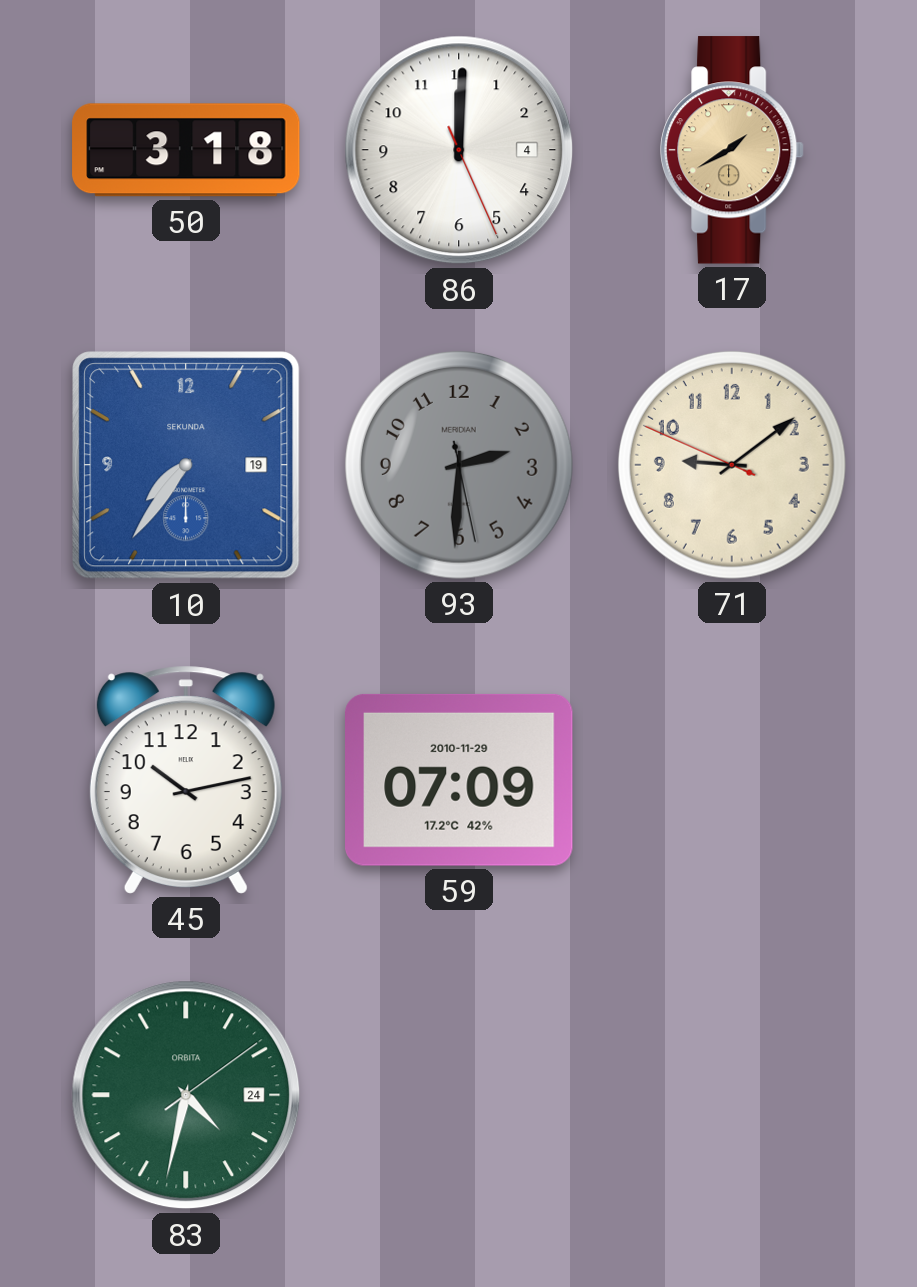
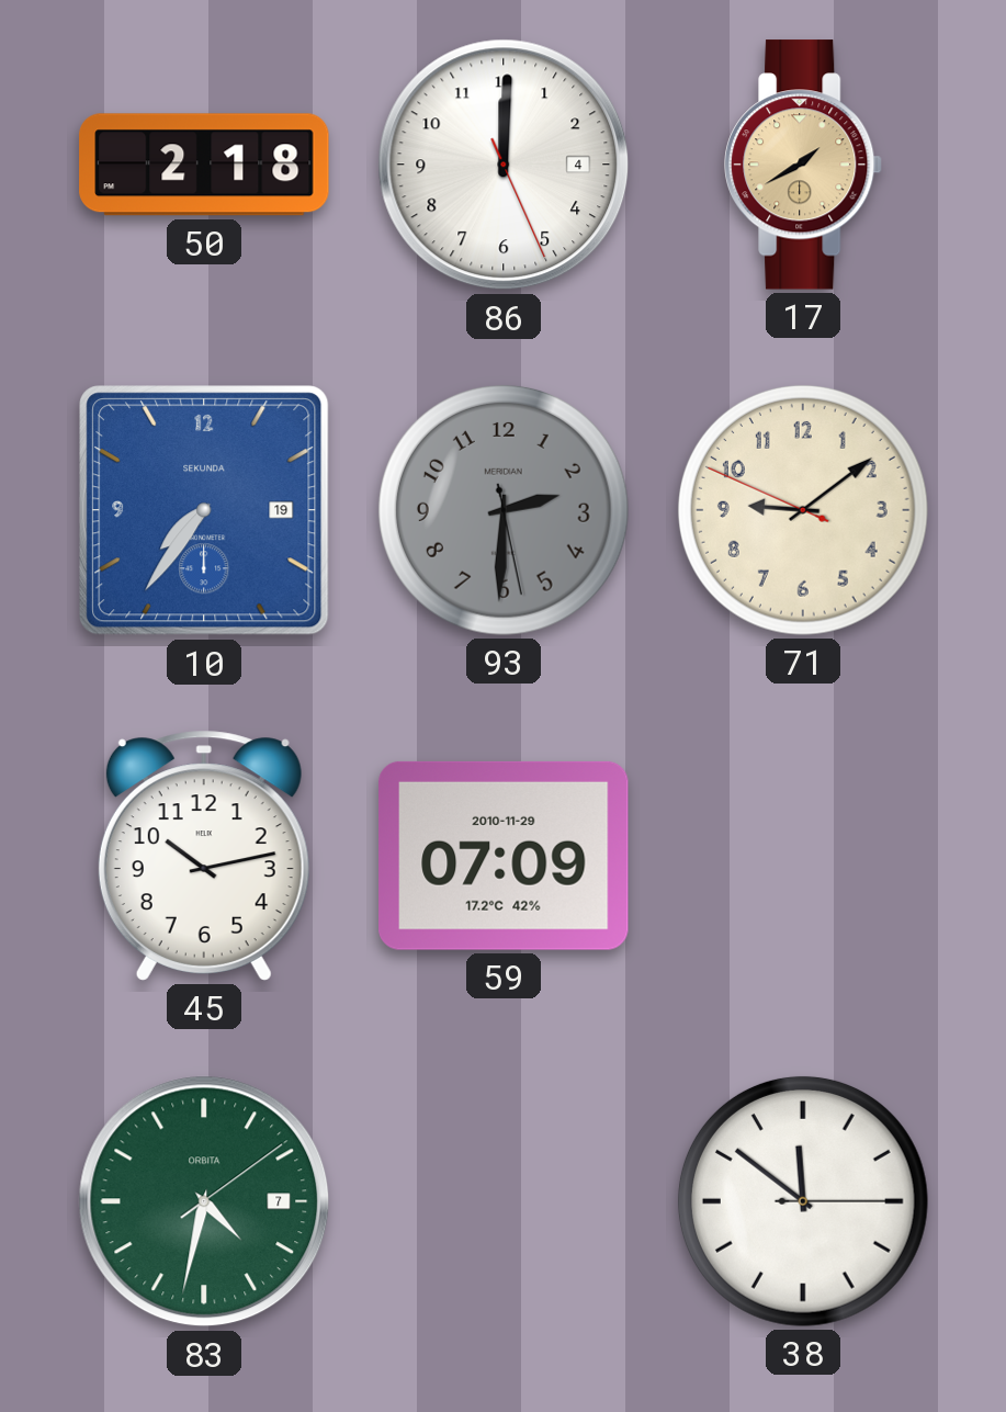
50: 3:18 -> 2:18 (204, 165)
83 date: 24 -> 7 (204, 1201)
38: none -> 11:51 (803, 1201)
